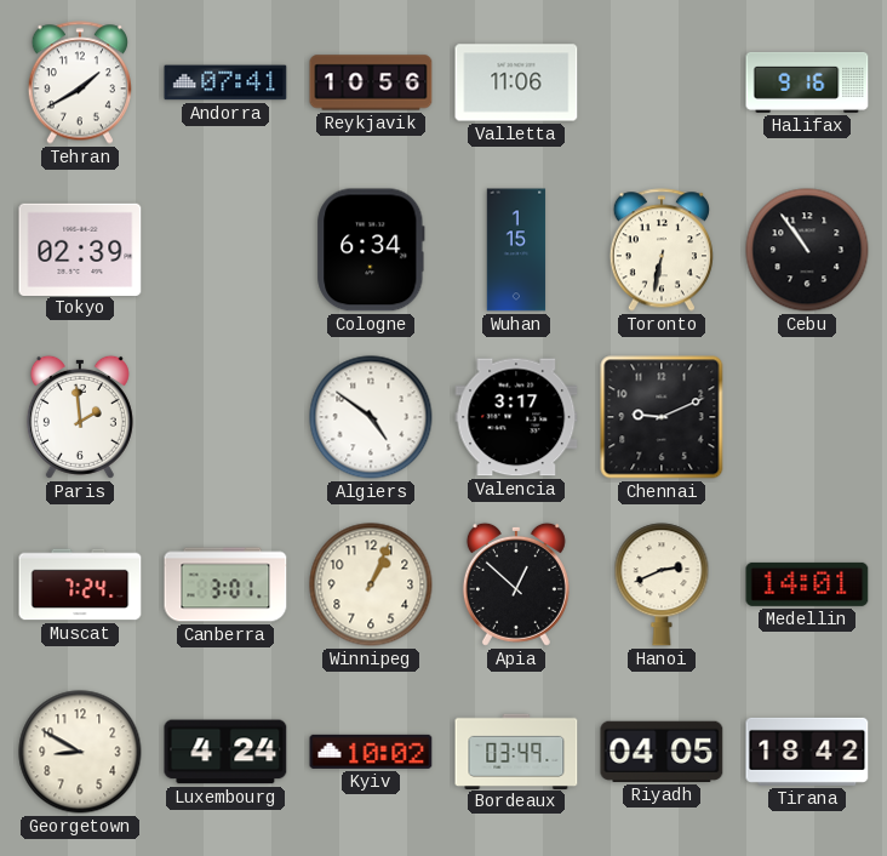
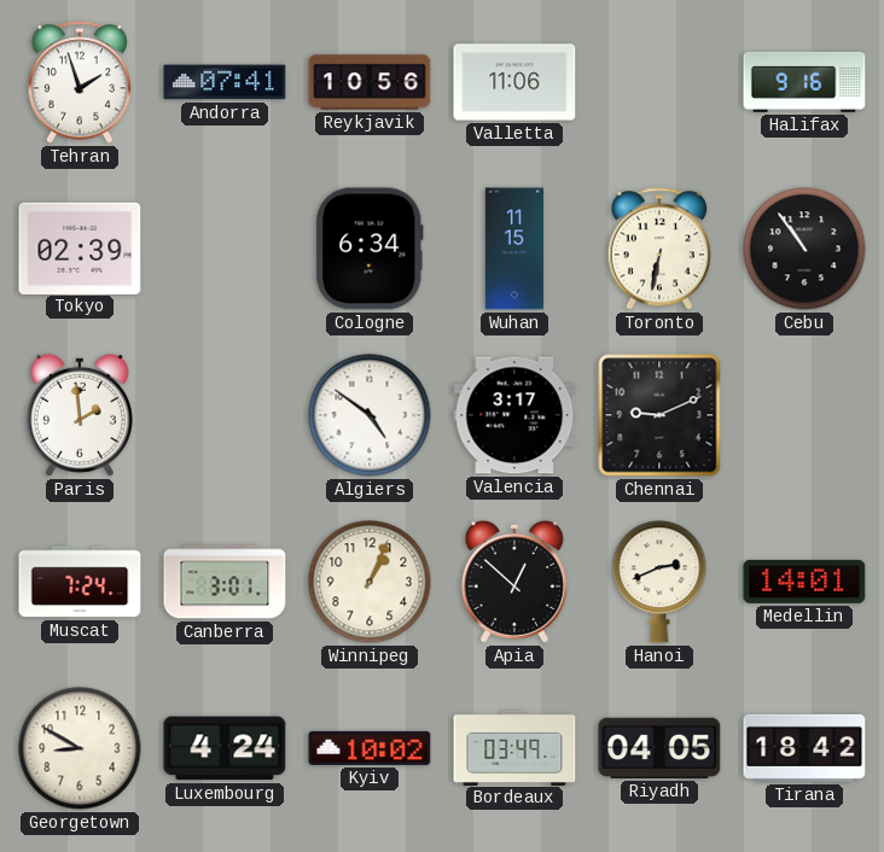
Tehran: 1:40 -> 1:57 (80, 82)
Wuhan: 1:15 -> 11:15 (514, 249)
